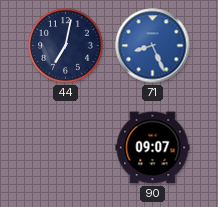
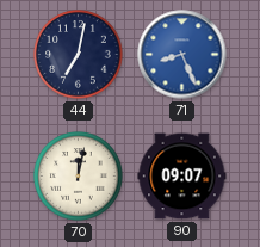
70: none -> 12:02 (79, 177)
